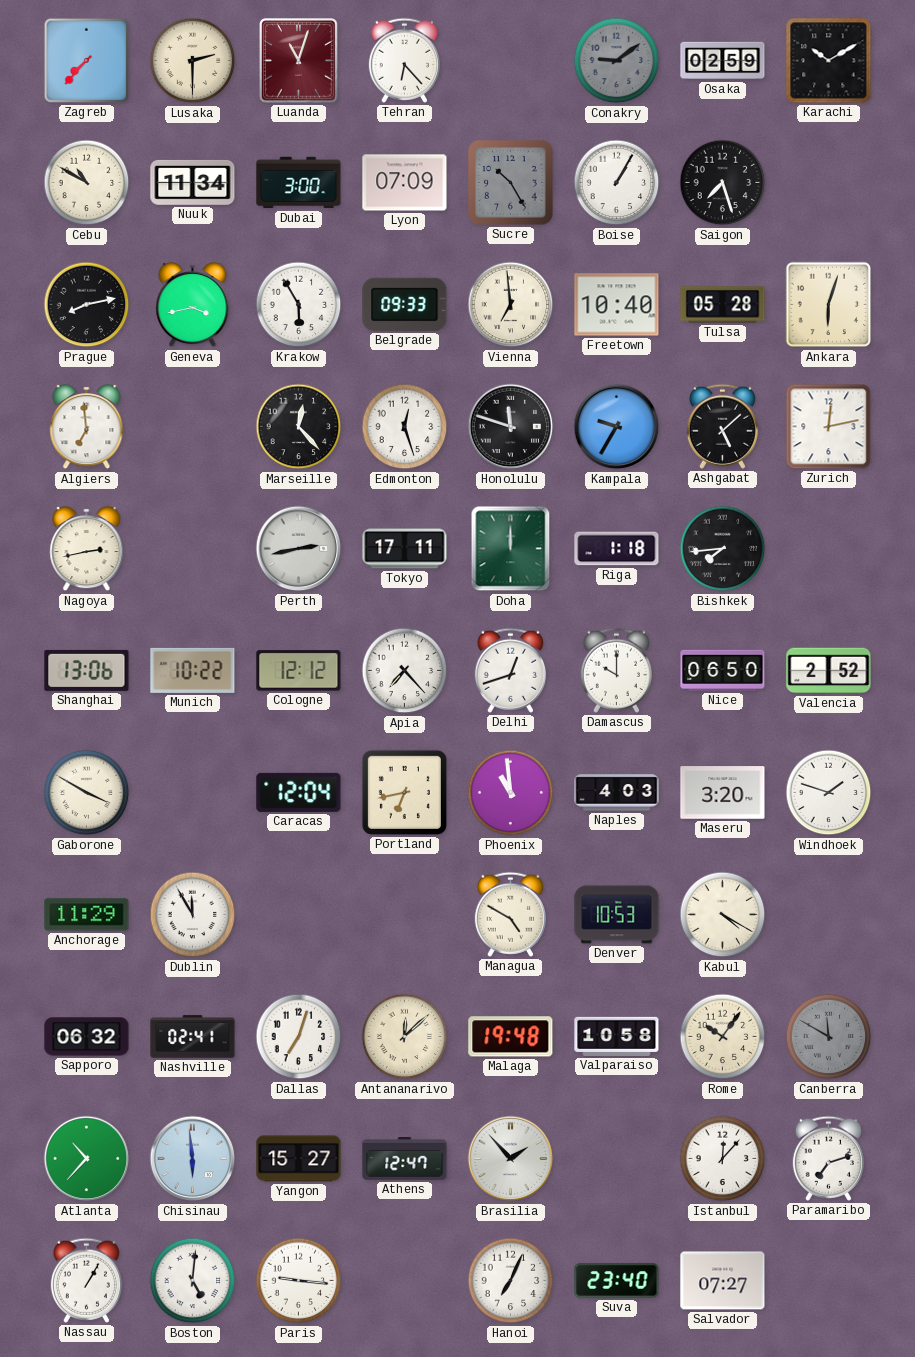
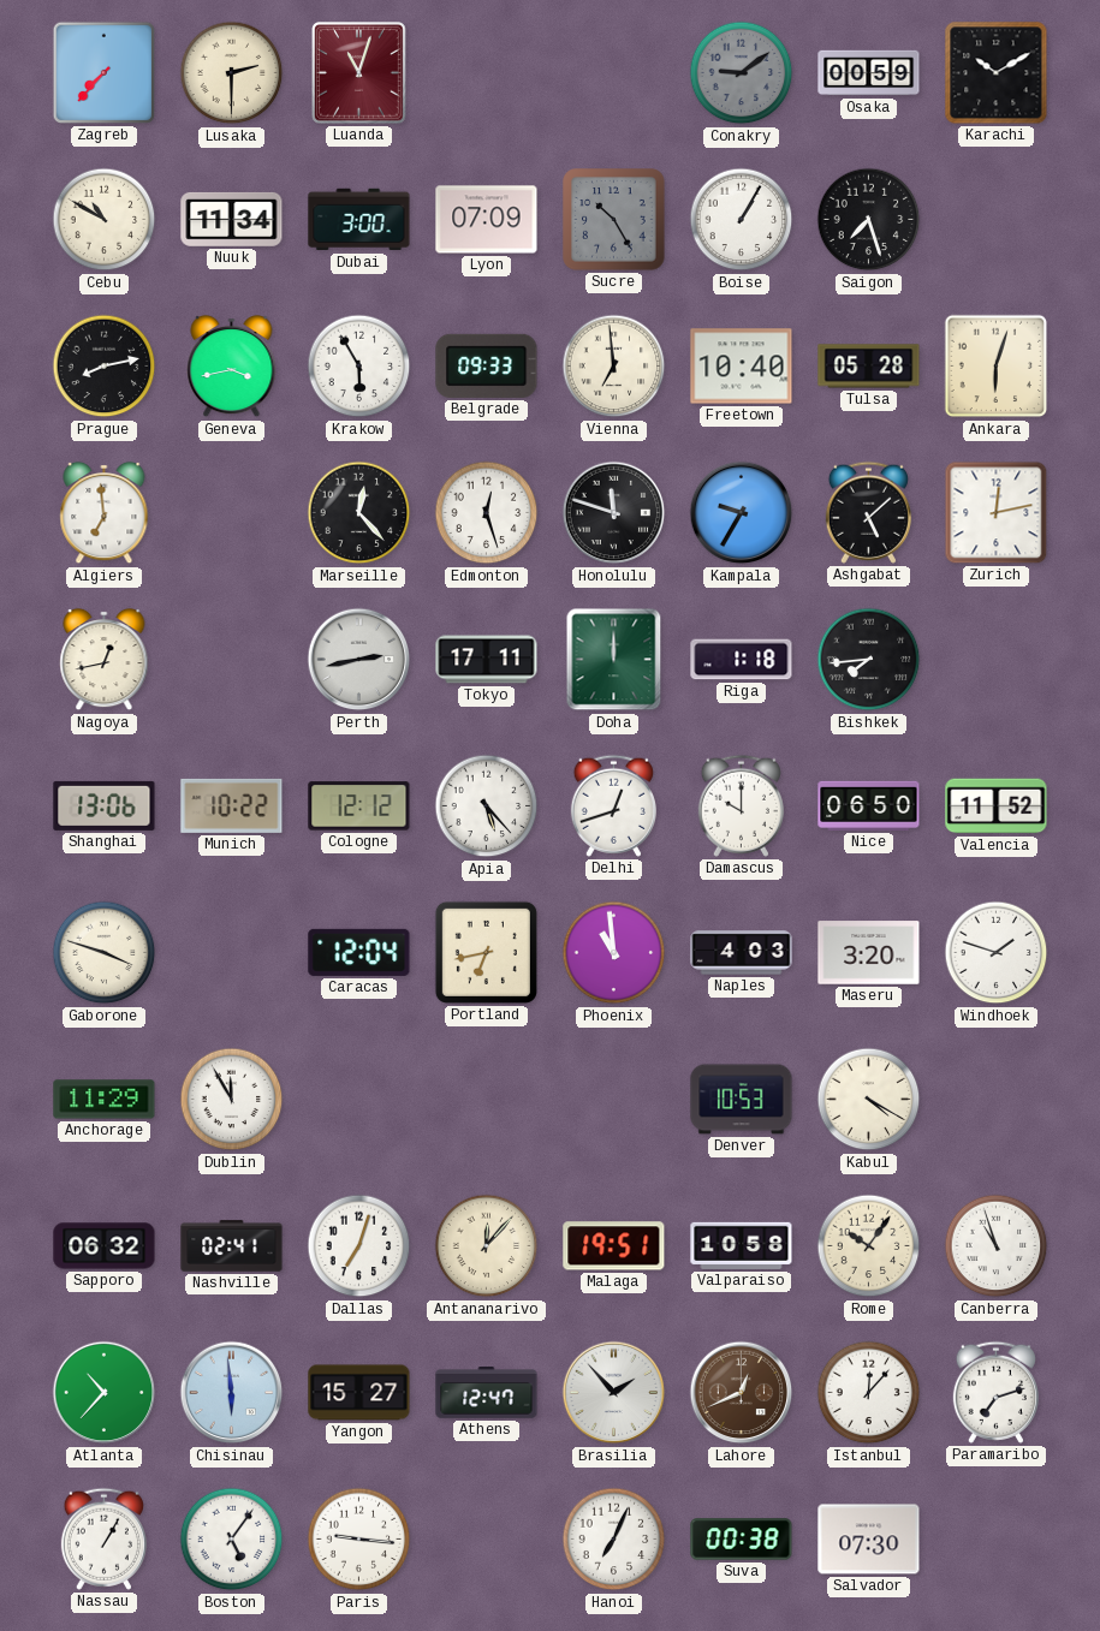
Tehran: 6:23 -> none (404, 60)
Osaka: 02:59 -> 00:59 (869, 73)
Nagoya: 2:43 -> 12:43 (105, 660)
Apia: 7:23 -> 5:23 (487, 806)
Valencia: 2:52 -> 11:52 (997, 806)
Gaborone: 3:50 -> 3:48 (105, 953)
Managua: 4:50 -> none (510, 914)
Antananarivo: 12:08 -> 12:07 (487, 1246)
Malaga: 19:48 -> 19:51 (614, 1246)
Canberra: 11:50 -> 10:57 (997, 1246)
Canberra dial: grey -> white (997, 1246)
Lahore: none -> 12:41 (742, 1393)
Boston: 5:01 -> 5:06 (232, 1540)
Suva: 23:40 -> 00:38 (742, 1540)
Salvador: 07:27 -> 07:30 (869, 1540)
